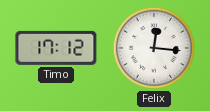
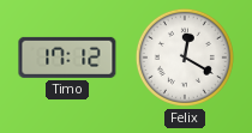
Felix: 12:16 -> 12:20 (185, 58)
